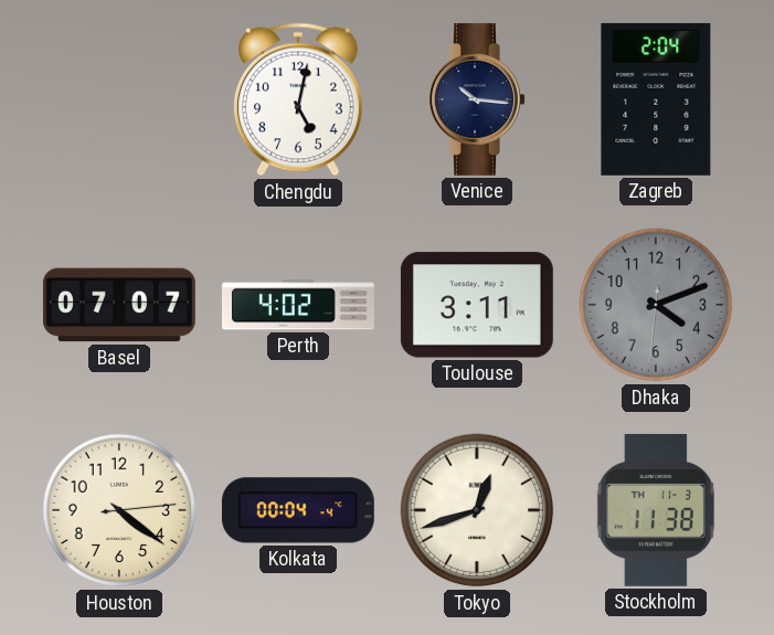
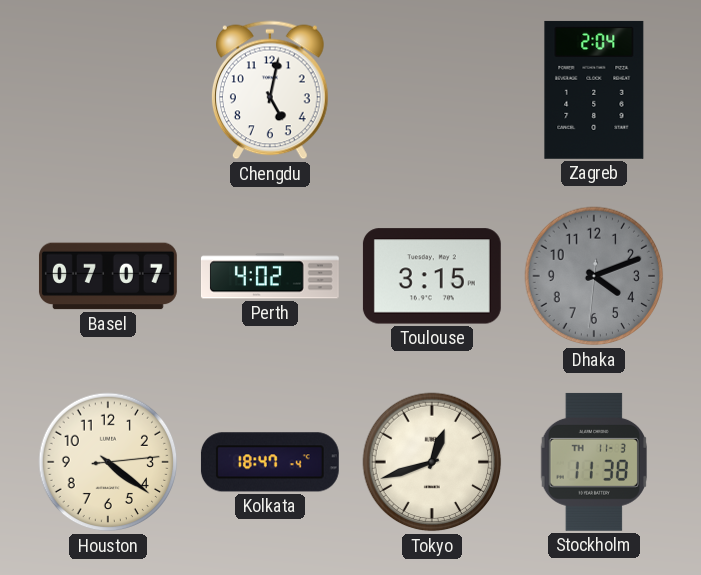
Venice: 10:16 -> none (477, 99)
Toulouse: 3:11 -> 3:15 (432, 276)
Kolkata: 00:04 -> 18:47 (270, 462)
